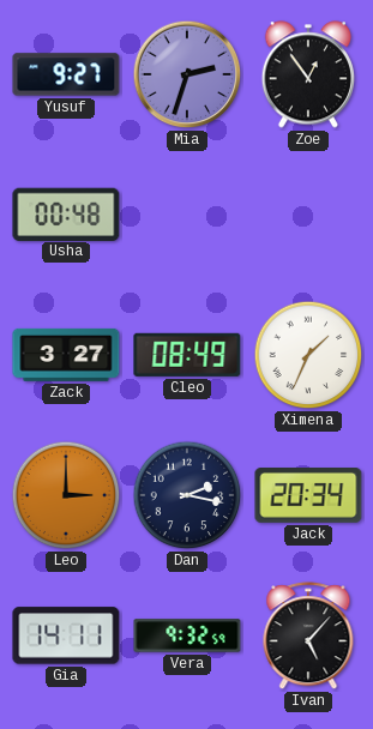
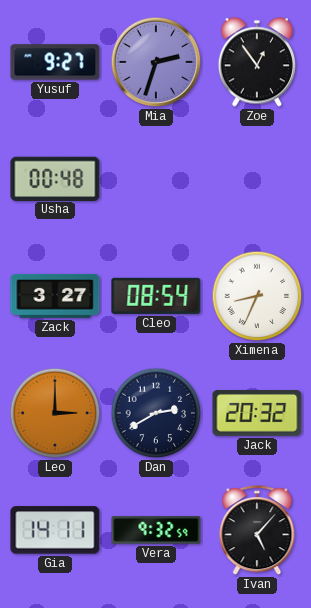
Cleo: 08:49 -> 08:54 (156, 296)
Ximena: 1:34 -> 8:34 (257, 296)
Dan: 2:17 -> 2:40 (156, 413)
Jack: 20:34 -> 20:32 (257, 414)
